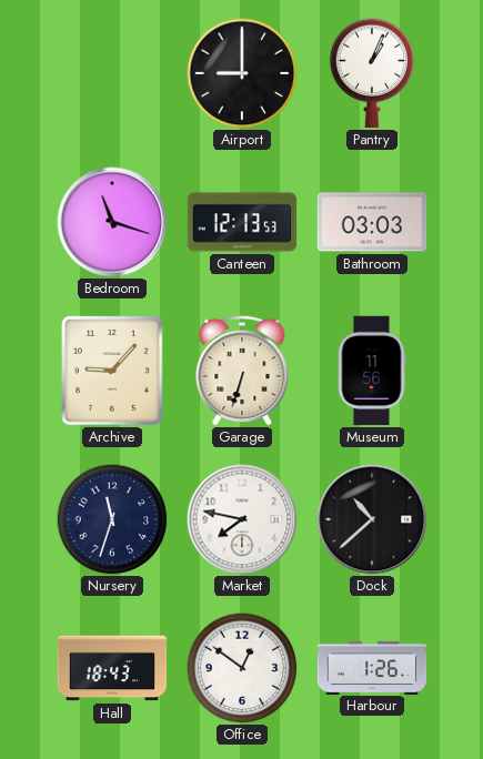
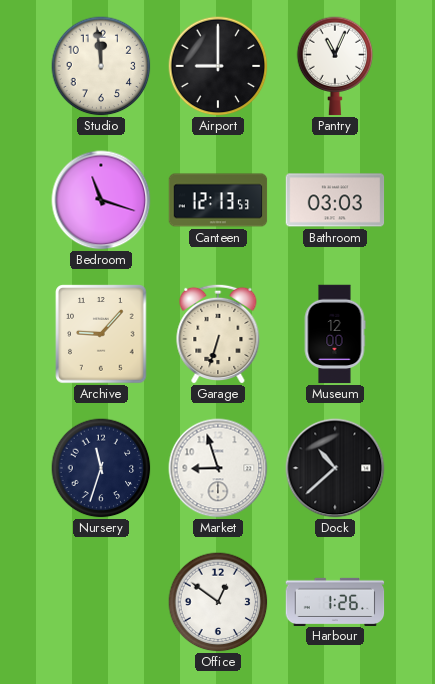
Studio: none -> 11:59 (101, 66)
Pantry: 1:04 -> 11:04 (335, 66)
Museum: 11:56 -> 12:00 (335, 334)
Market: 7:47 -> 8:57 (218, 468)
Hall: 18:43 -> none (112, 668)
